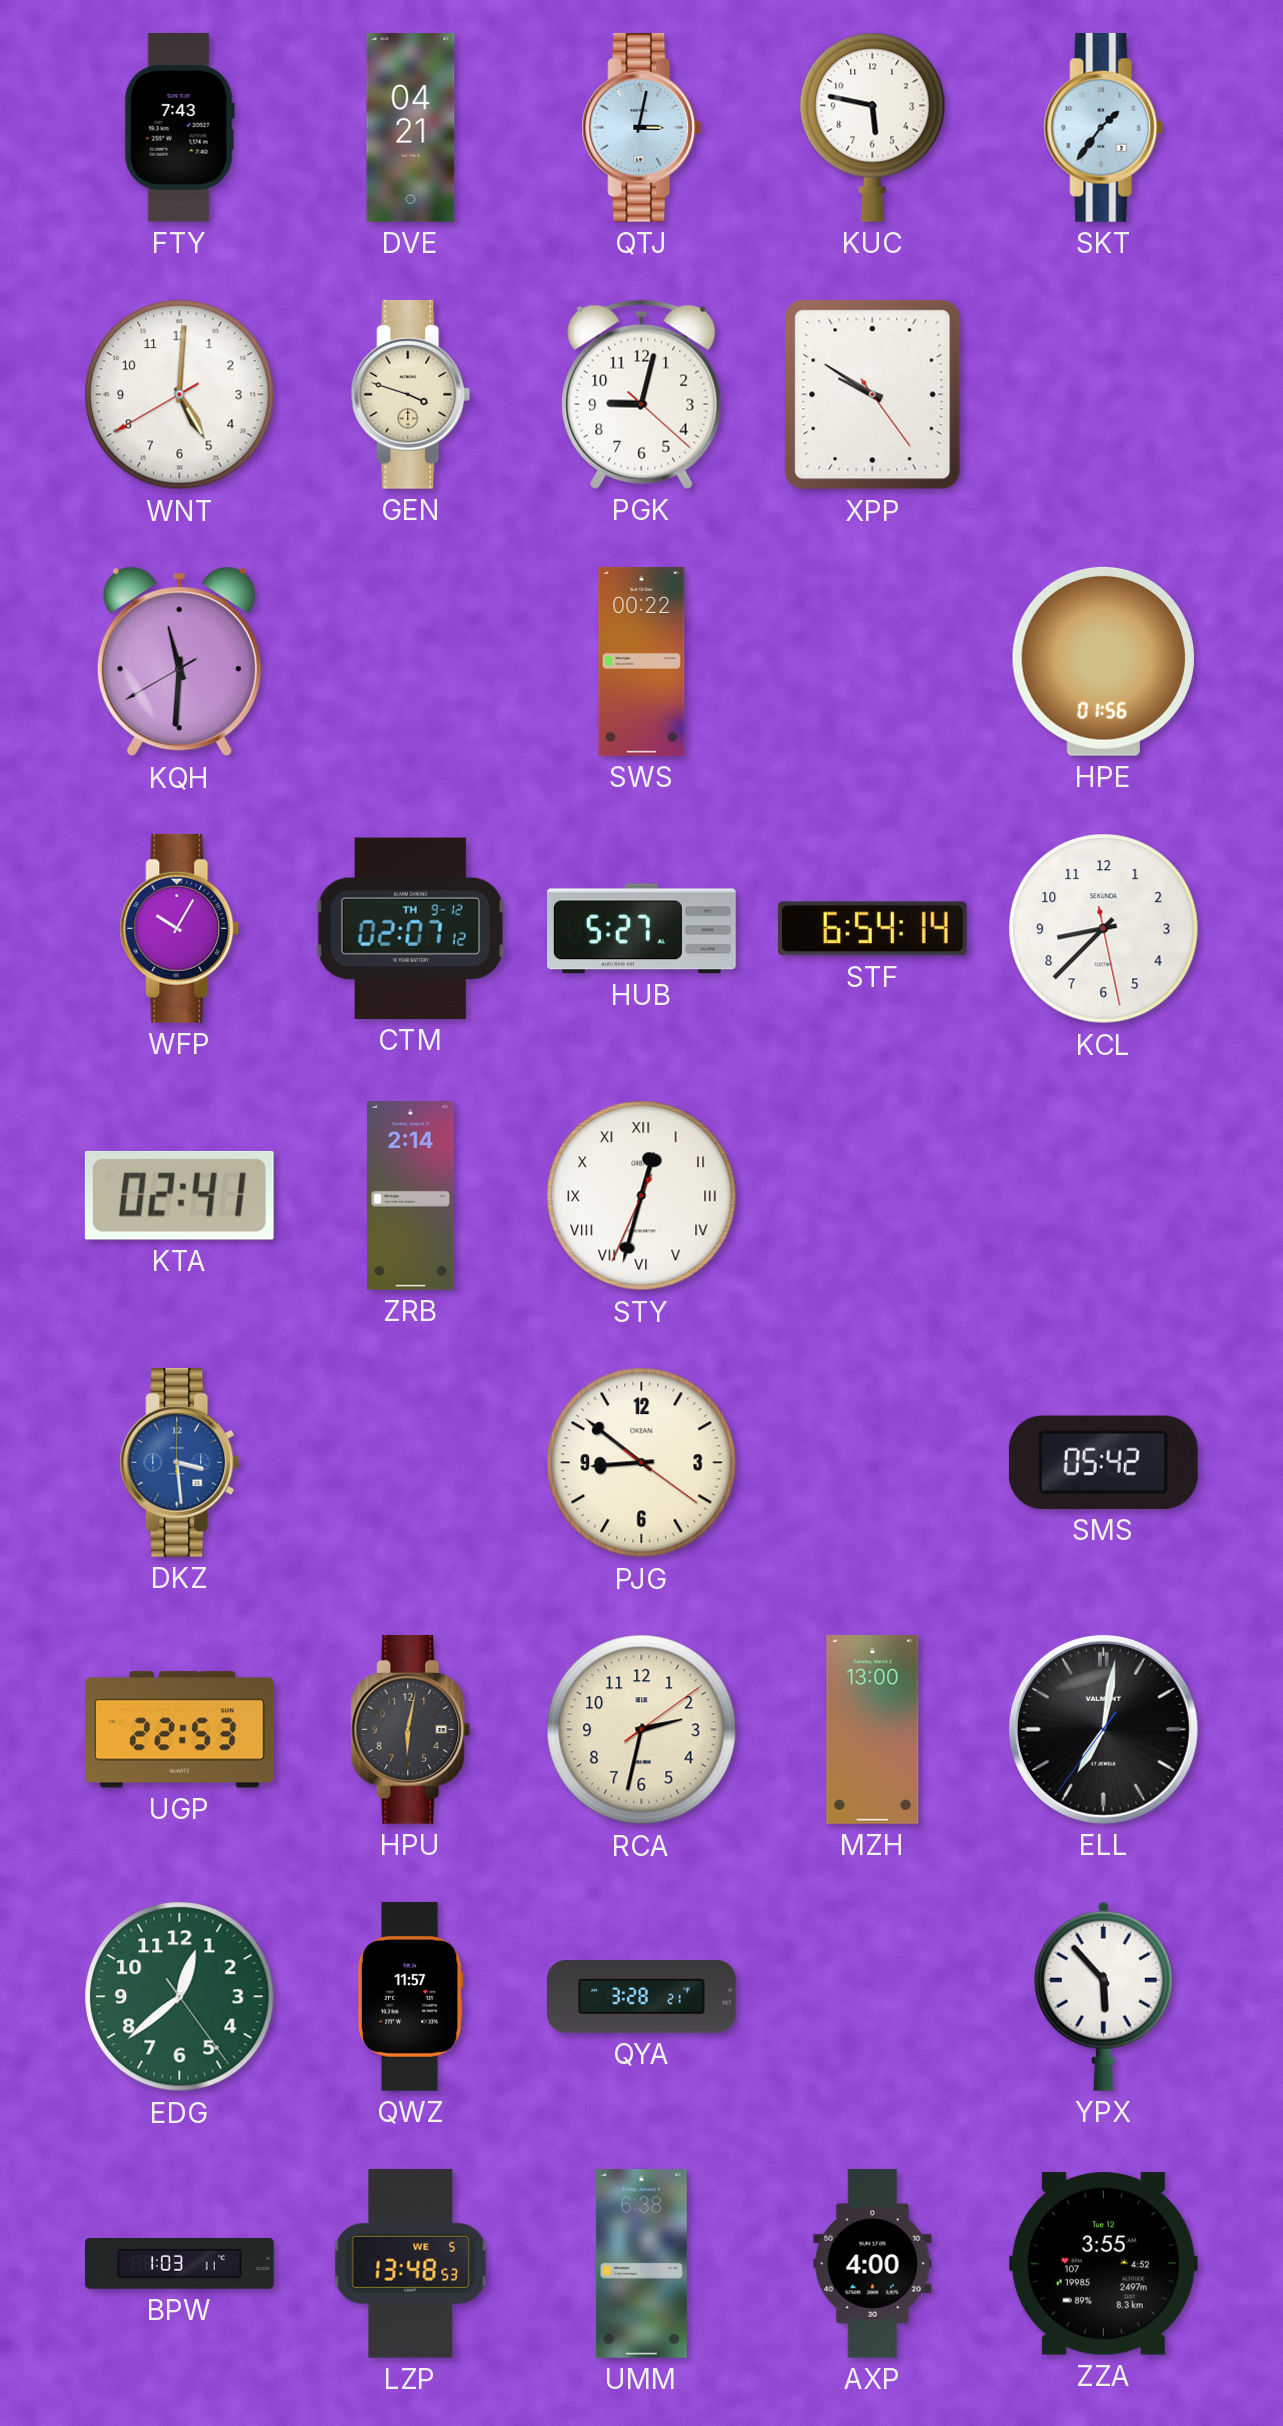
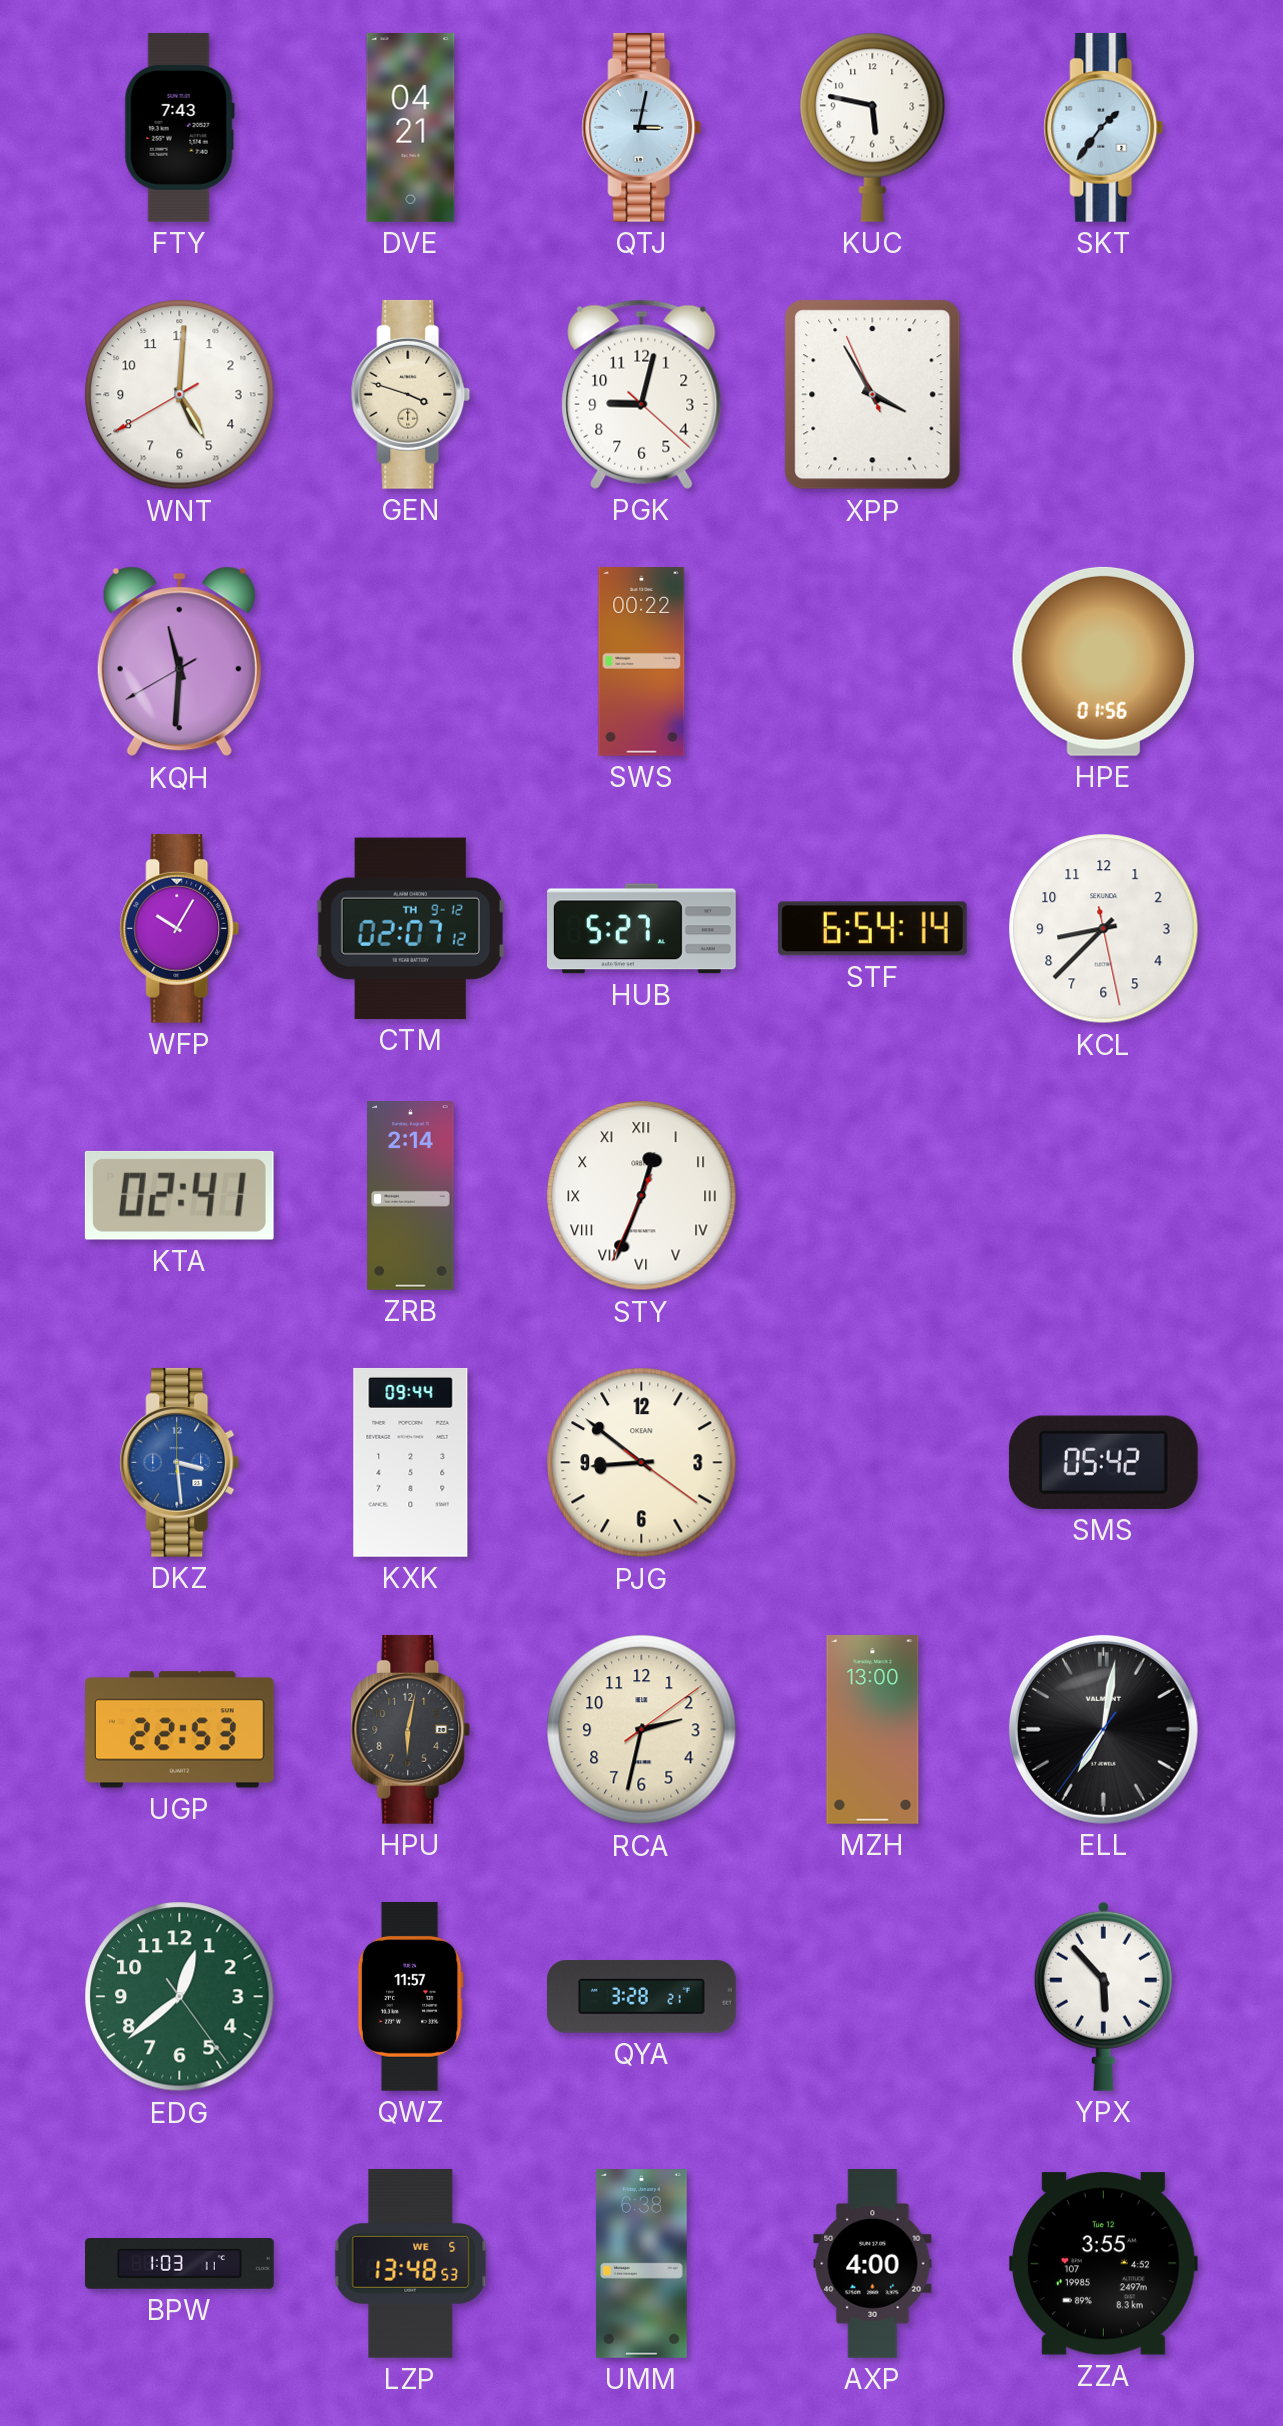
XPP: 9:50 -> 3:54 (873, 395)
STY: 12:32 -> 12:33 (642, 1196)
KXK: none -> 09:44 (411, 1462)
